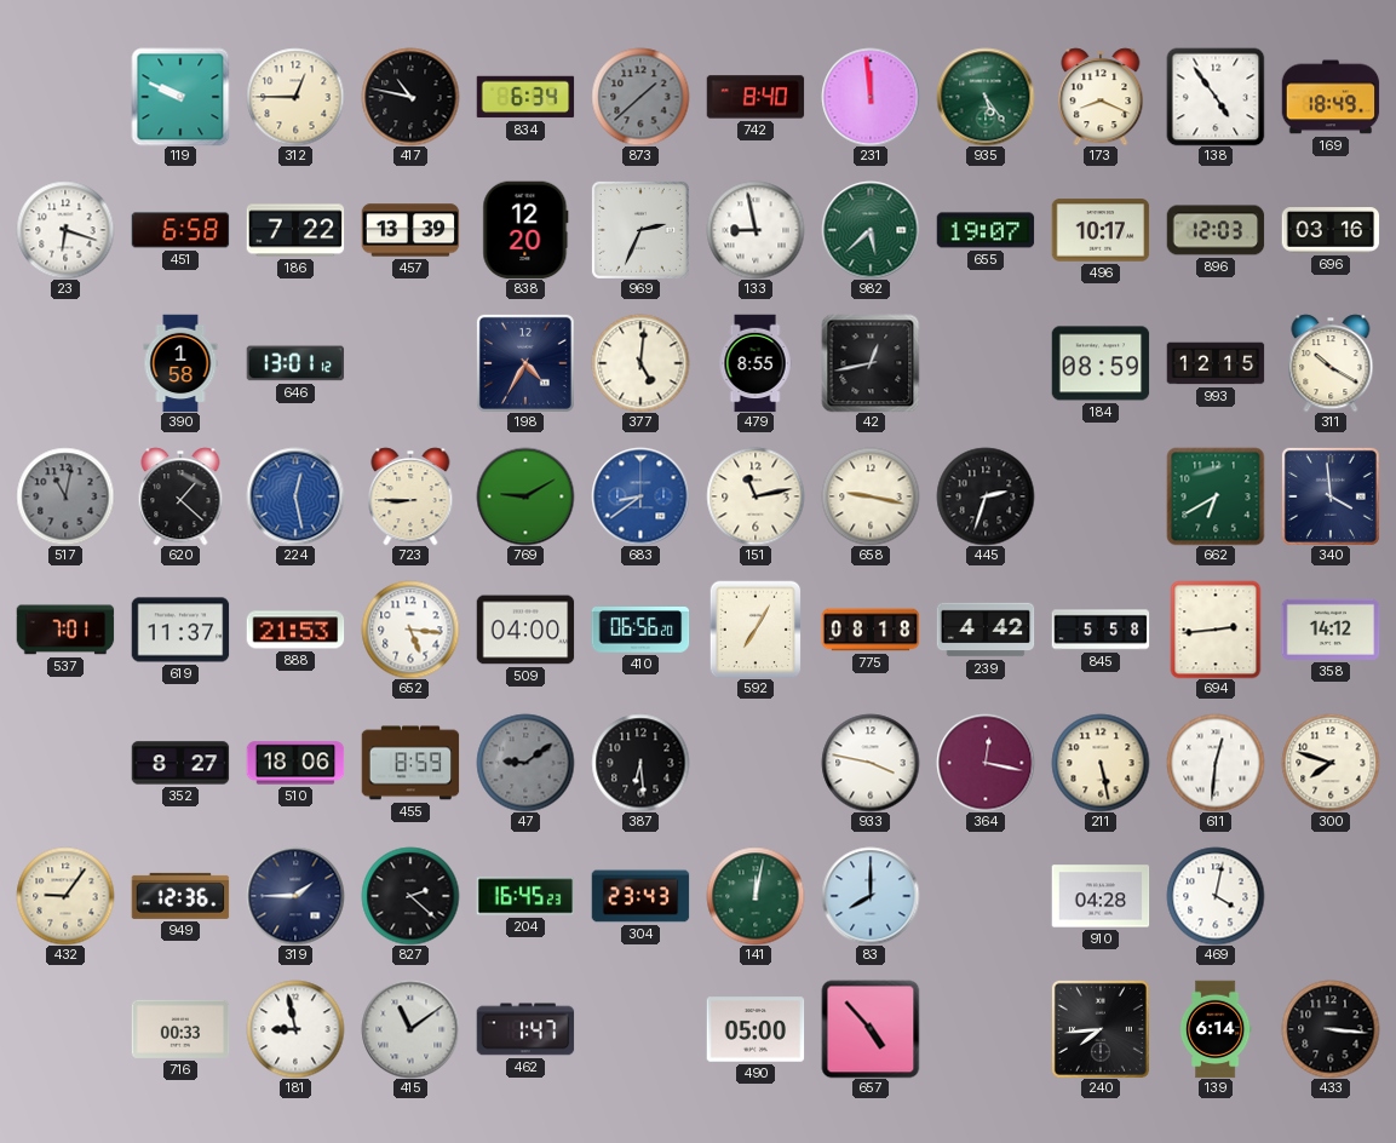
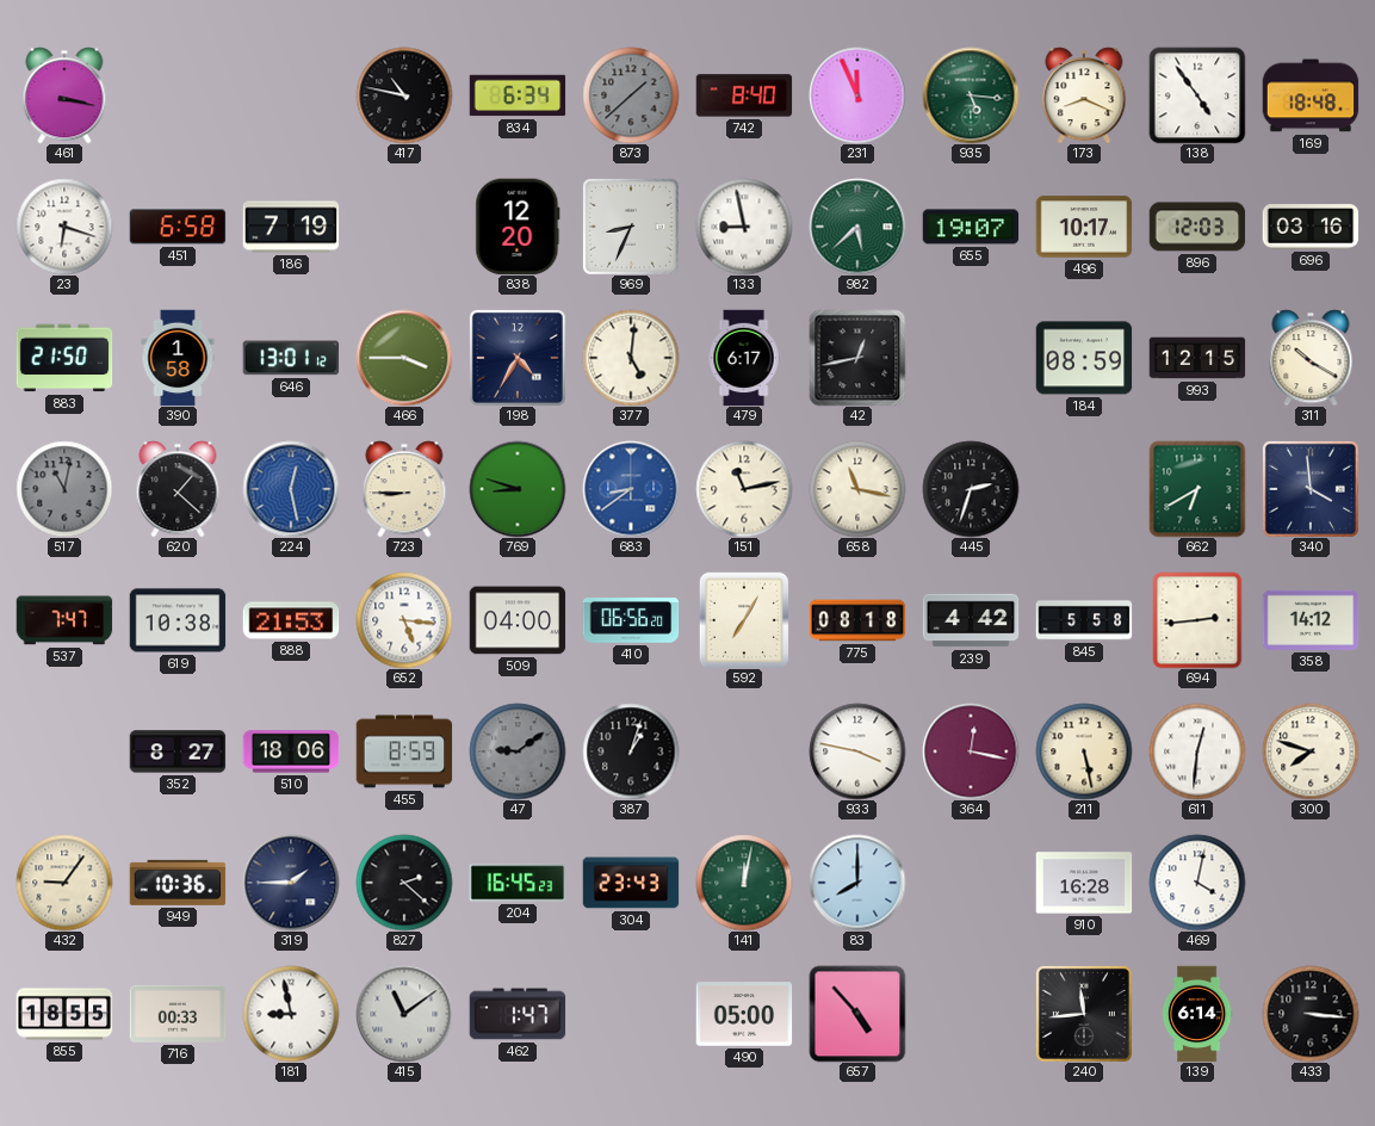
461: none -> 3:17 (64, 95)
119: 9:49 -> none (180, 97)
312: 12:45 -> none (295, 97)
231: 11:59 -> 11:56 (857, 95)
935: 5:24 -> 5:16 (971, 95)
169: 18:49 -> 18:48 (1311, 95)
186: 7:22 -> 7:19 (291, 227)
457: 13:39 -> none (410, 230)
969: 2:34 -> 8:34 (631, 227)
883: none -> 21:50 (64, 358)
466: none -> 3:45 (404, 358)
479: 8:55 -> 6:17 (744, 358)
769: 9:10 -> 8:48 (518, 489)
658: 9:17 -> 11:17 (857, 489)
537: 7:01 -> 7:47 (64, 620)
619: 11:37 -> 10:38 (178, 620)
387: 6:29 -> 1:03 (631, 751)
949: 12:36 -> 10:36 (178, 883)
910: 04:28 -> 16:28 (1084, 883)
855: none -> 18:55 (64, 1014)
240: 7:44 -> 11:44 (1084, 1014)
